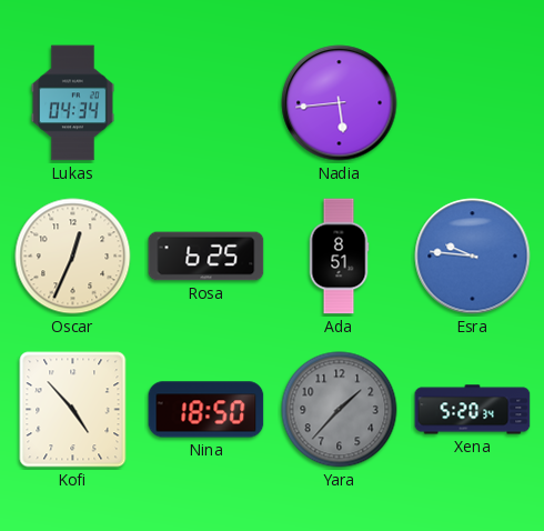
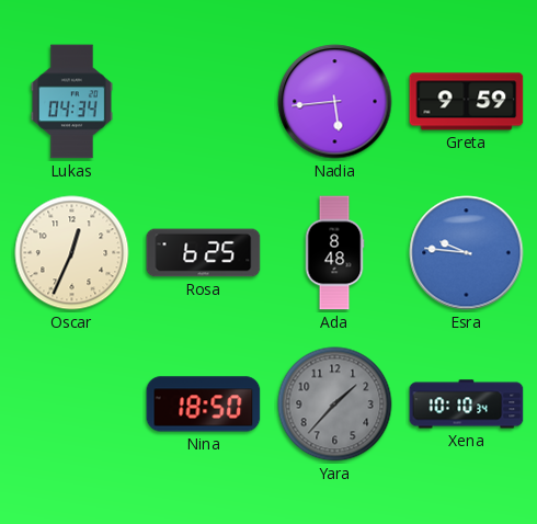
Greta: none -> 9:59 (467, 102)
Ada: 8:51 -> 8:48 (334, 253)
Kofi: 4:53 -> none (73, 410)
Xena: 5:20 -> 10:10 (467, 405)
